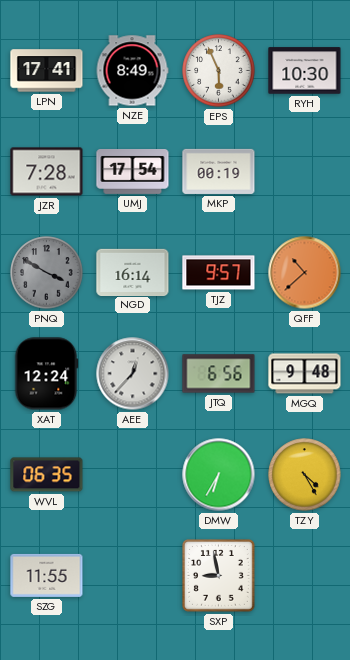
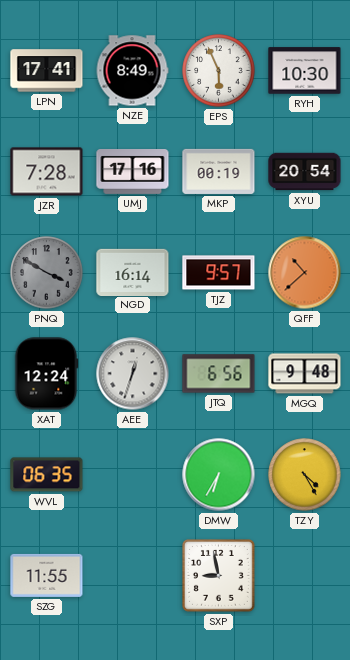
UMJ: 17:54 -> 17:16 (133, 172)
XYU: none -> 20:54 (305, 172)
AEE: 12:37 -> 12:33 (133, 374)
